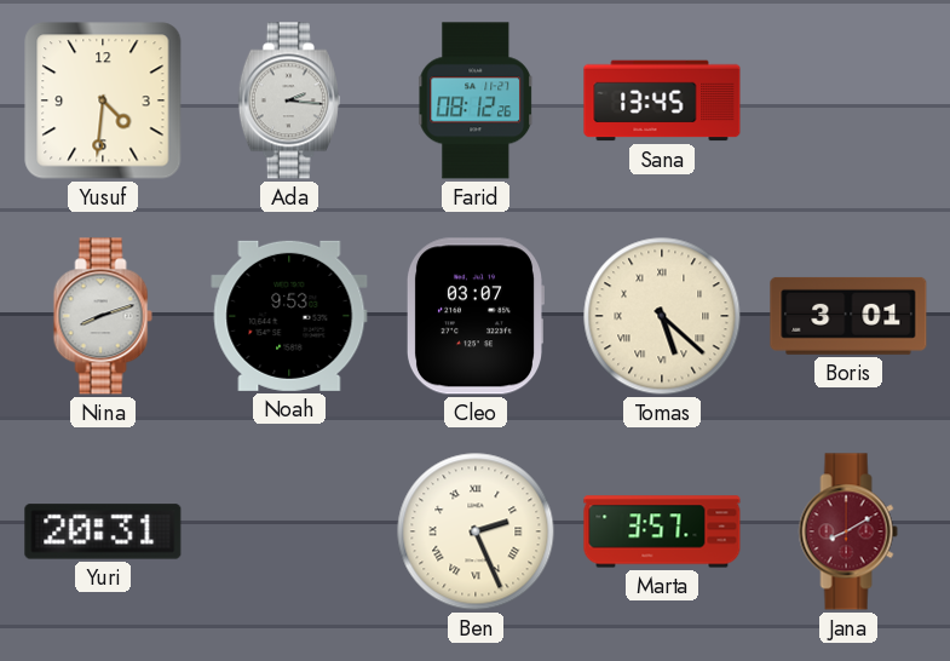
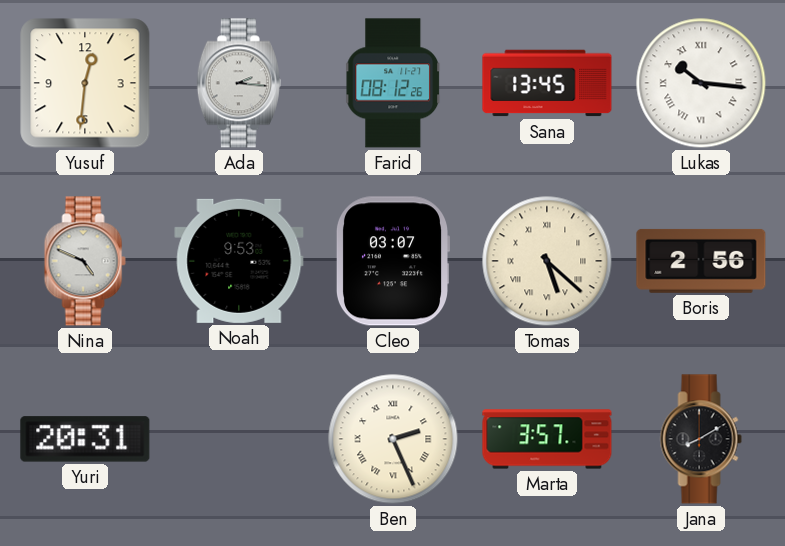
Yusuf: 4:31 -> 12:31 (85, 83)
Lukas: none -> 10:16 (701, 83)
Nina: 8:12 -> 4:49 (85, 261)
Boris: 3:01 -> 2:56 (701, 261)
Jana dial: burgundy -> black (701, 439)
